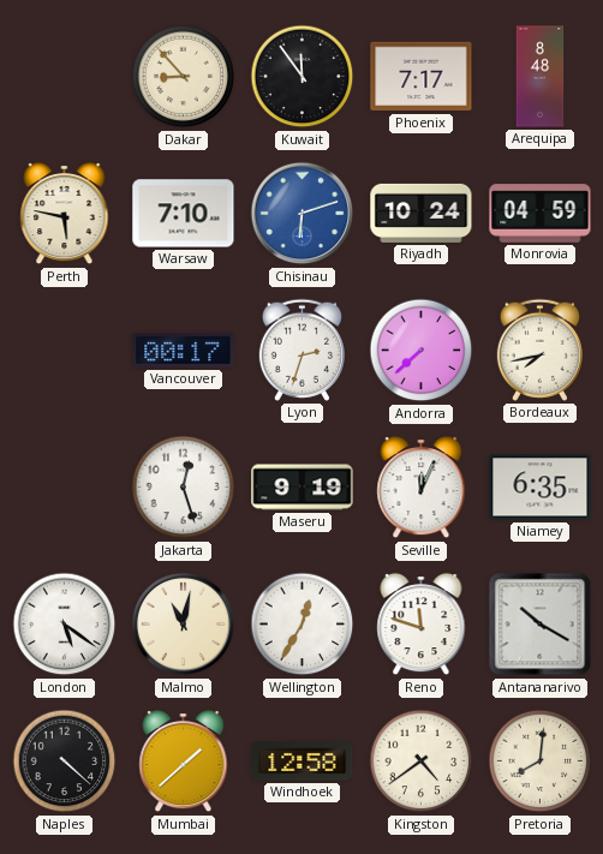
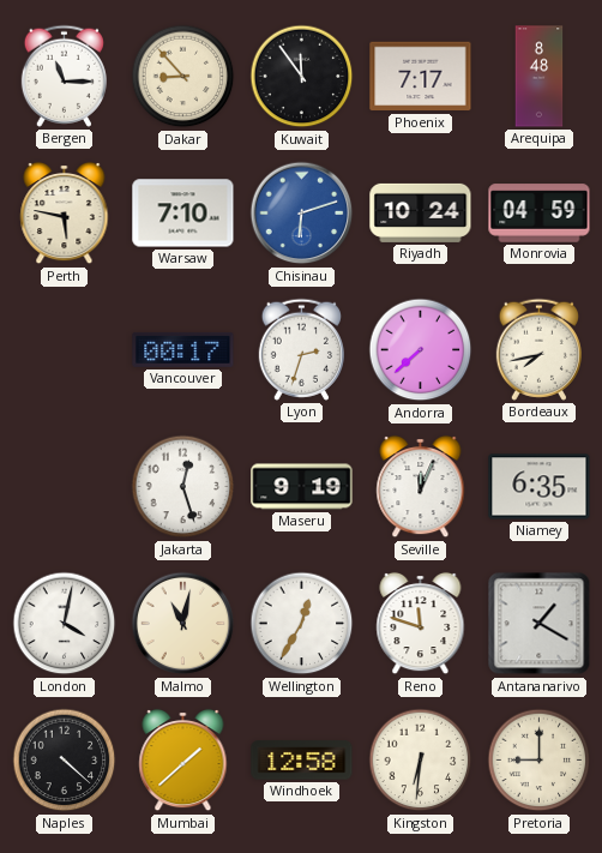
Bergen: none -> 11:15 (64, 76)
London: 5:21 -> 4:02 (65, 624)
Antananarivo: 10:20 -> 1:20 (540, 624)
Kingston: 4:39 -> 6:31 (421, 761)
Pretoria: 8:01 -> 9:00 (540, 761)
